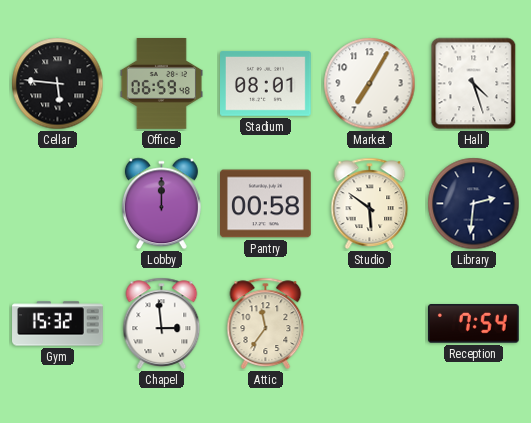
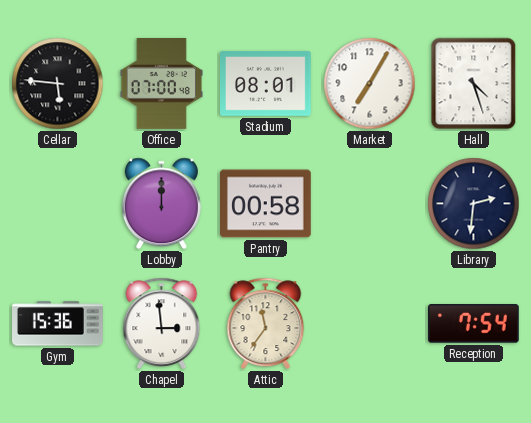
Office: 06:59 -> 07:00 (161, 84)
Studio: 5:51 -> none (370, 203)
Gym: 15:32 -> 15:36 (58, 324)
